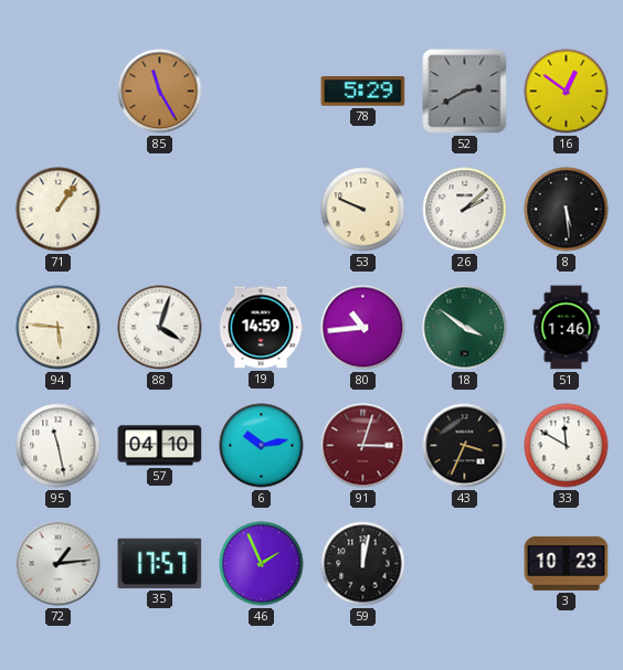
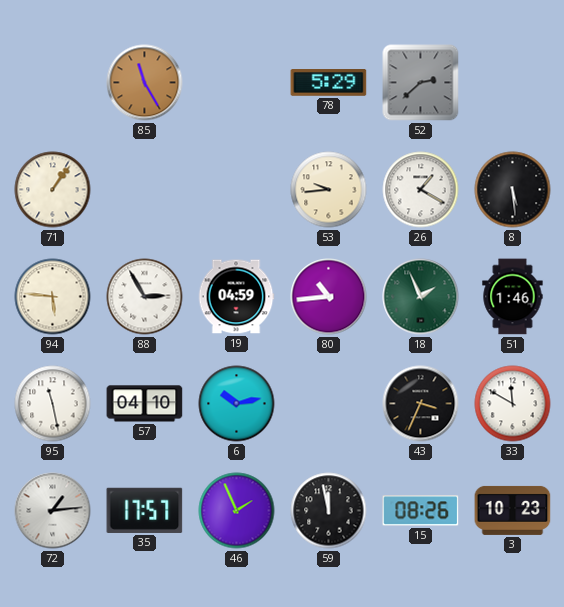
52: 2:40 -> 2:38 (421, 83)
16: 12:51 -> none (567, 92)
53: 9:49 -> 9:44 (329, 190)
26: 2:08 -> 1:20 (421, 190)
88: 4:03 -> 2:55 (145, 297)
19: 14:59 -> 04:59 (236, 297)
18: 3:51 -> 1:56 (421, 297)
91: 3:03 -> none (363, 446)
59: 12:02 -> 11:58 (329, 511)
15: none -> 08:26 (421, 511)
